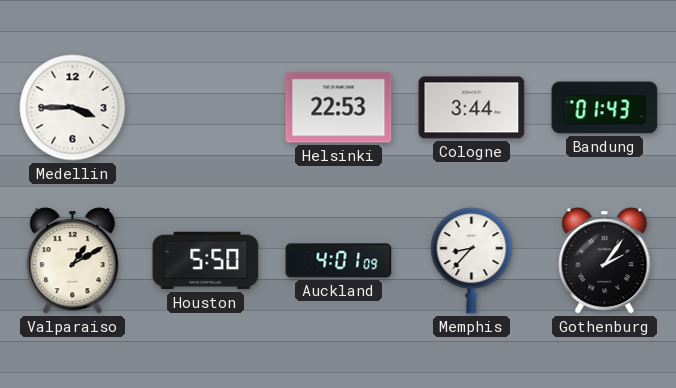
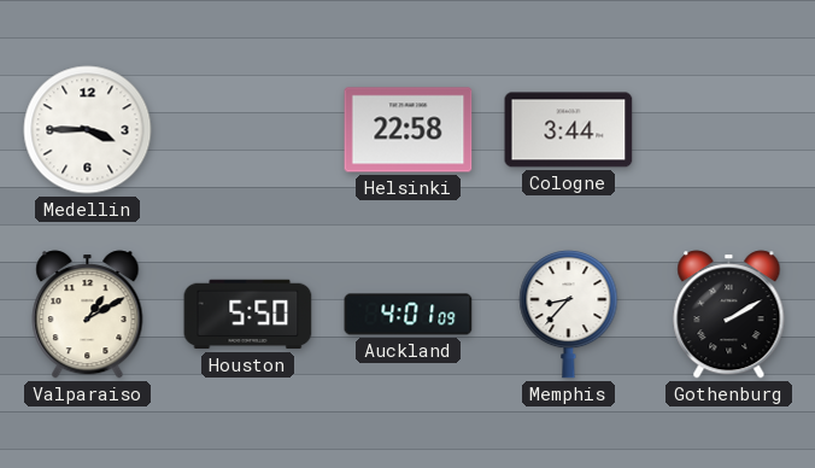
Helsinki: 22:53 -> 22:58 (409, 130)
Bandung: 01:43 -> none (605, 108)
Gothenburg: 2:06 -> 2:10 (729, 315)
